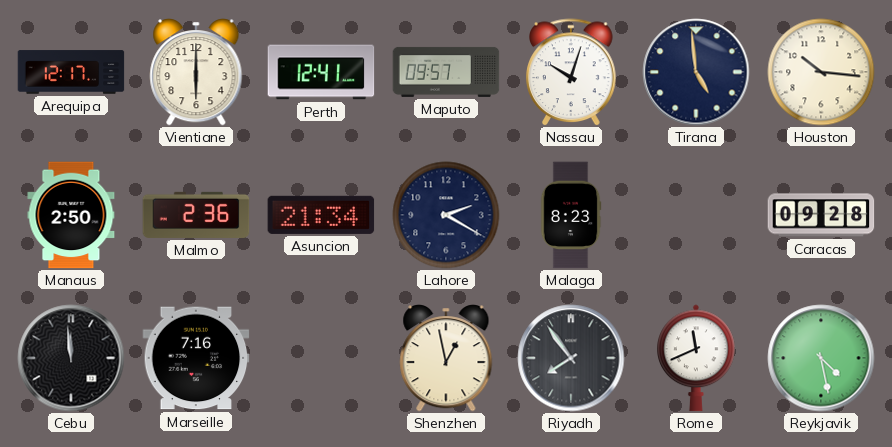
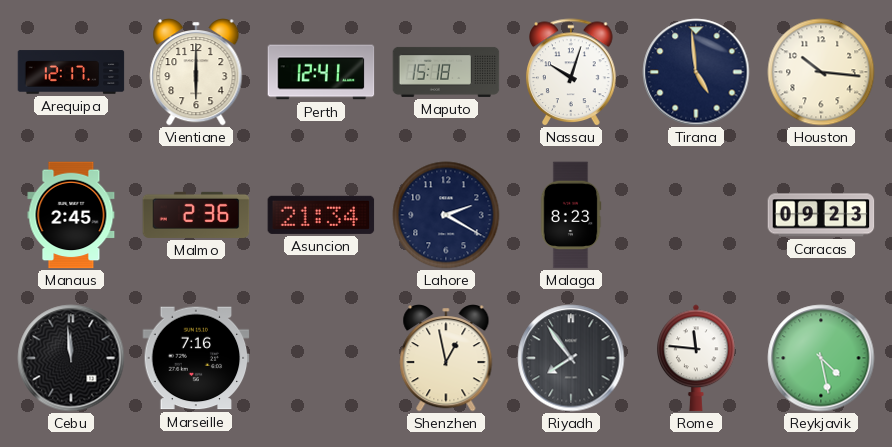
Maputo: 09:57 -> 15:18 (446, 72)
Manaus: 2:50 -> 2:45 (71, 215)
Caracas: 09:28 -> 09:23 (821, 215)
Rome: 11:41 -> 11:46 (697, 358)
